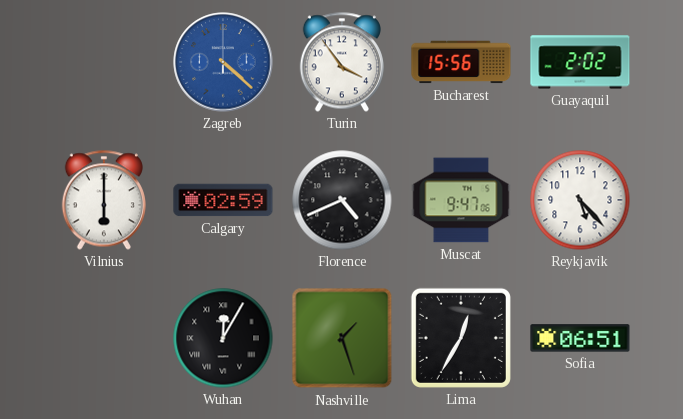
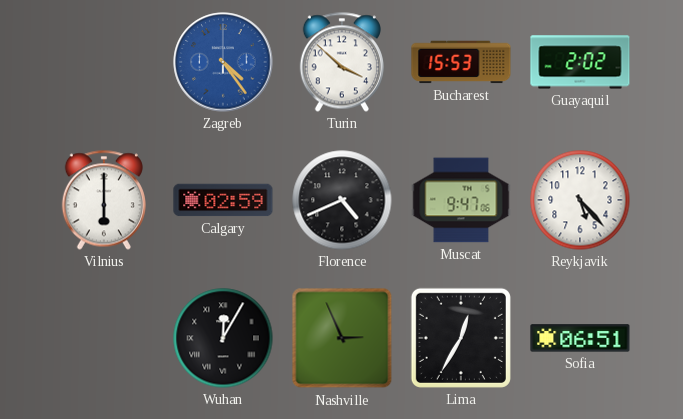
Zagreb: 4:22 -> 4:24 (223, 62)
Turin: 3:54 -> 3:52 (342, 62)
Bucharest: 15:56 -> 15:53 (461, 62)
Nashville: 1:27 -> 2:56 (342, 338)
